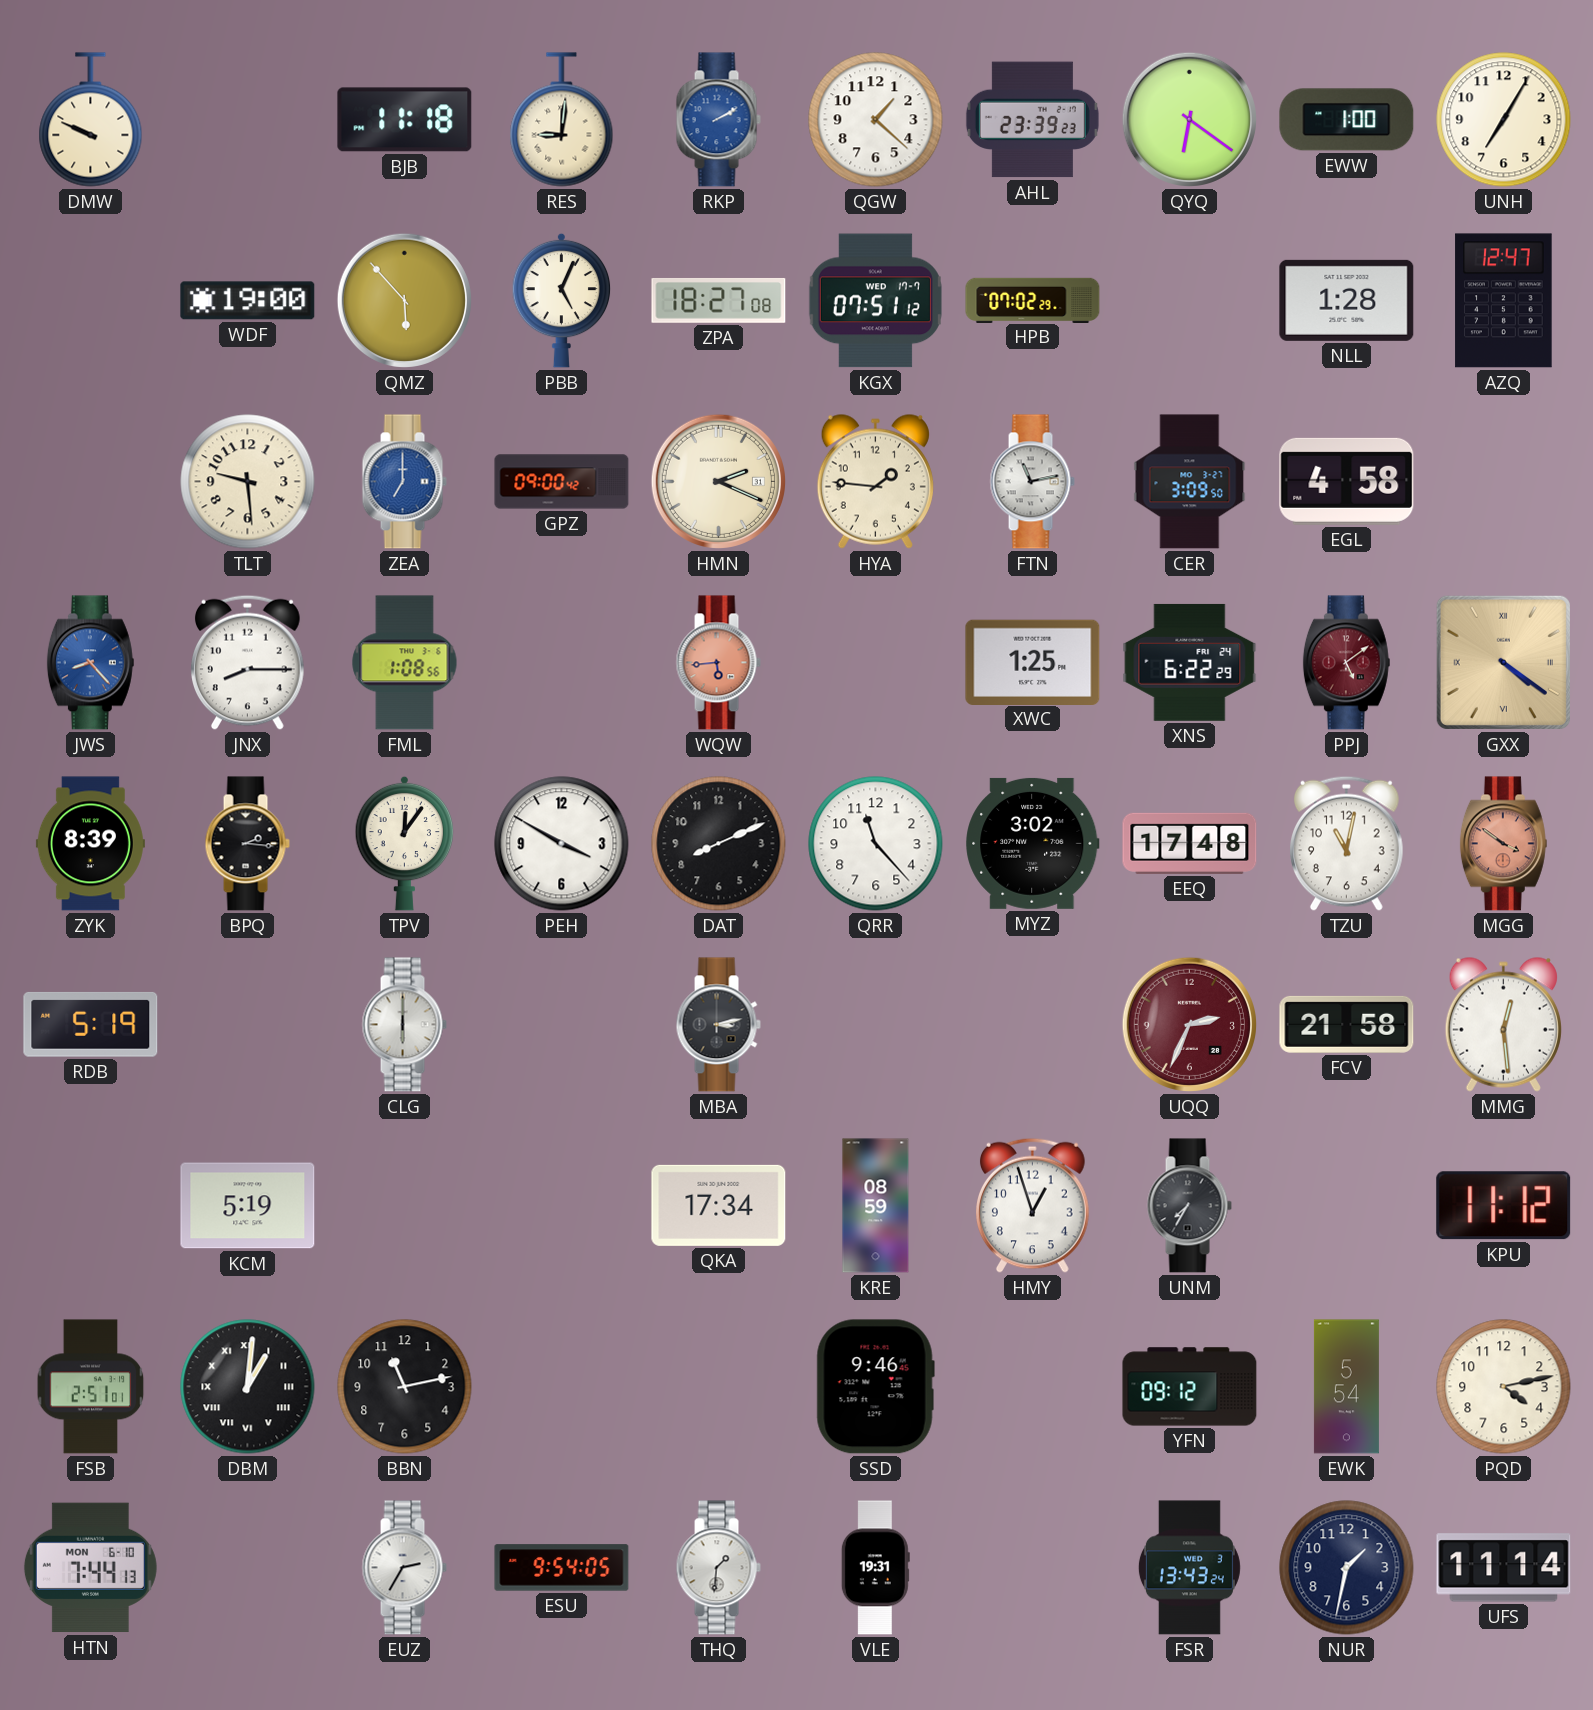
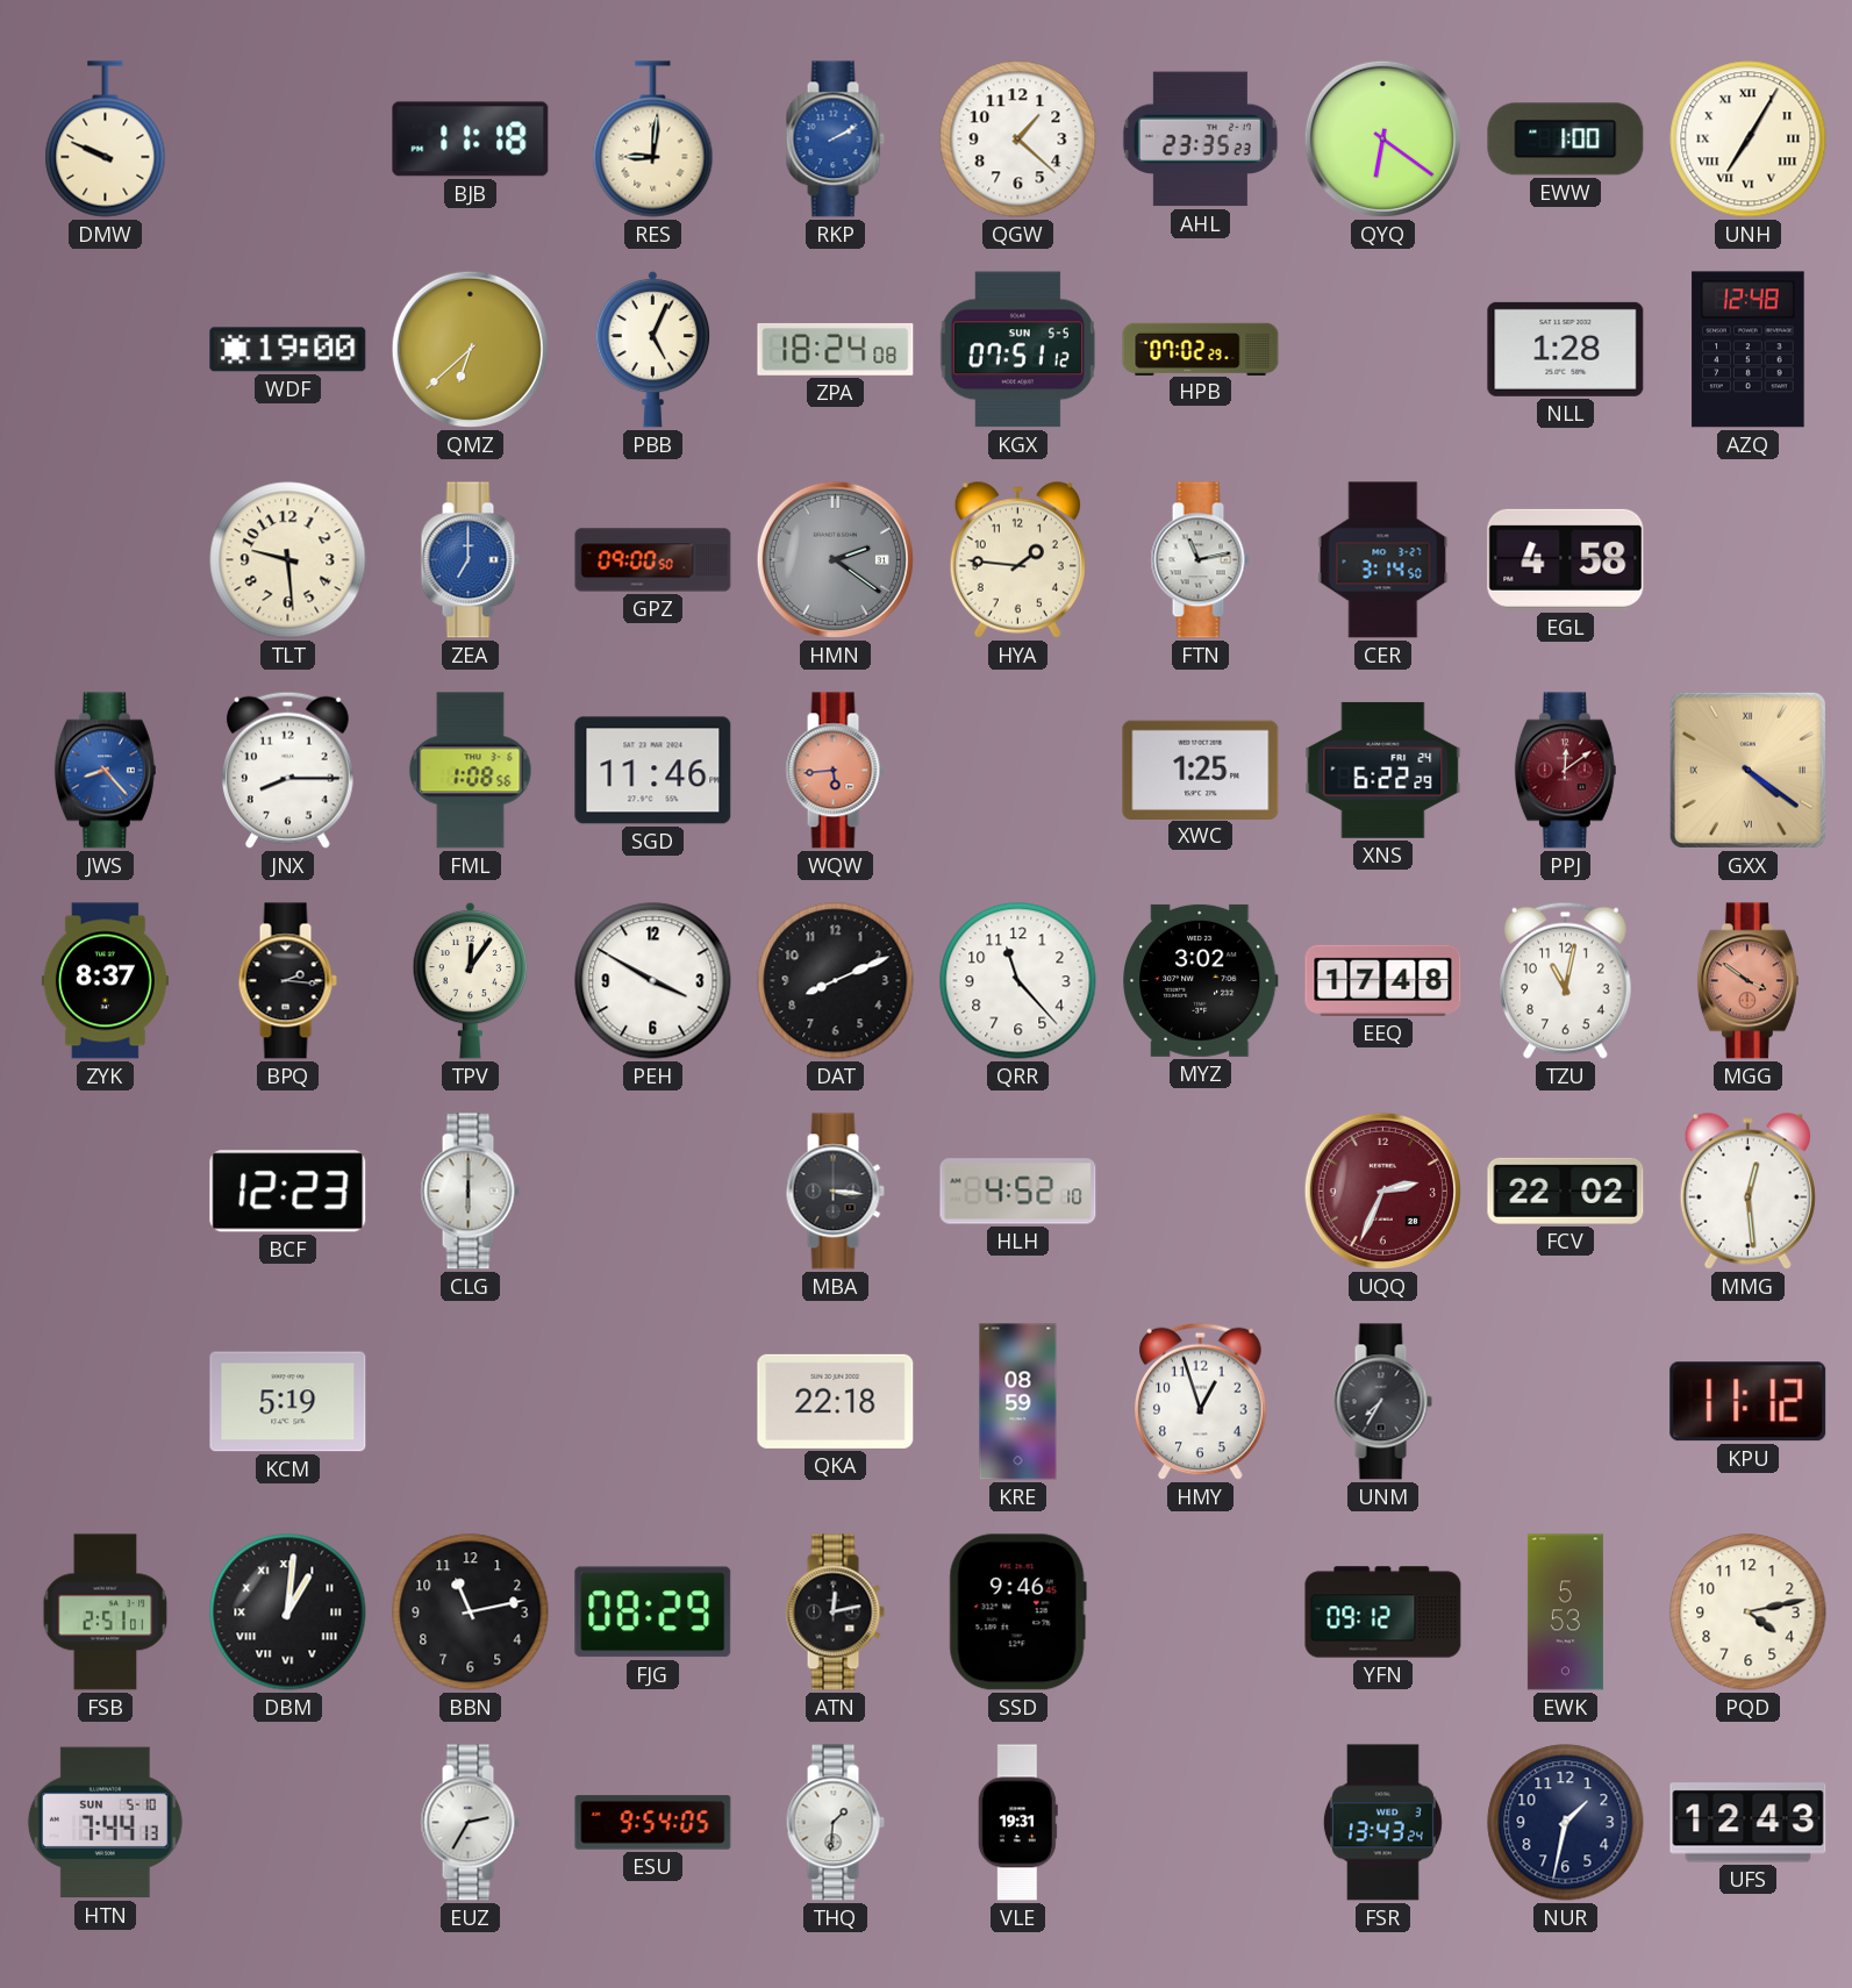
AHL: 23:39 -> 23:35 (1200, 140)
UNH numerals: Arabic -> Roman (1749, 140)
QMZ: 5:53 -> 6:38 (470, 349)
ZPA: 18:27 -> 18:24 (836, 349)
KGX date: WED 17-7 -> SUN 5-5 (1017, 350)
AZQ: 12:47 -> 12:48 (1749, 350)
GPZ: 09:00:42 -> 09:00:50 (653, 560)
HMN: 2:19 -> 2:21 (835, 559)
HMN dial: cream -> grey (835, 559)
CER: 3:09 -> 3:14 (1383, 560)
SGD: none -> 11:46 (653, 771)
PPJ: 5:09 -> 12:09 (1565, 771)
ZYK: 8:39 -> 8:37 (105, 981)
RDB: 5:19 -> none (91, 1024)
BCF: none -> 12:23 (288, 1192)
MBA: 3:13 -> 3:16 (835, 1192)
HLH: none -> 4:52 (1018, 1192)
FCV: 21:58 -> 22:02 (1566, 1190)
QKA: 17:34 -> 22:18 (836, 1401)
FJG: none -> 08:29 (653, 1612)
ATN: none -> 12:13 (835, 1612)
EWK: 5:54 -> 5:53 (1565, 1612)
HTN date: MON 6-10 -> SUN 5-10 (105, 1823)
UFS: 11:14 -> 12:43 (1749, 1823)
